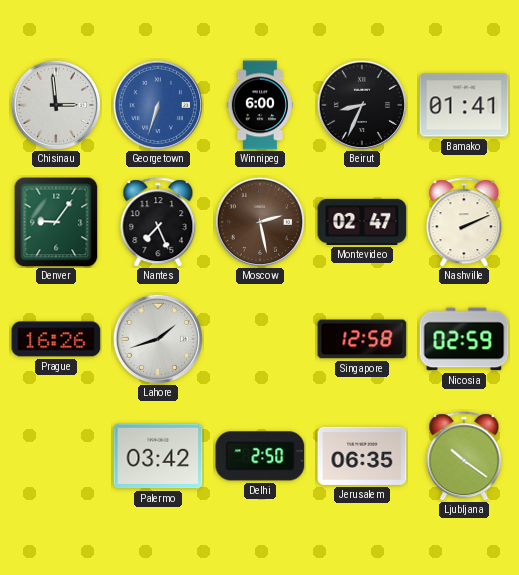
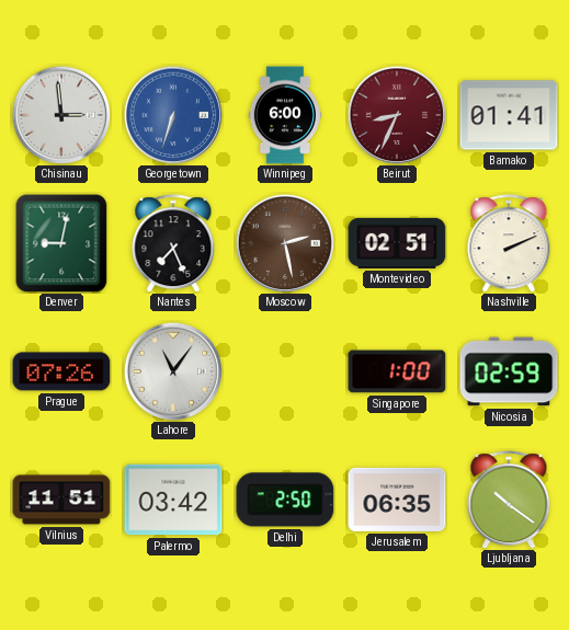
Beirut dial: black -> burgundy (396, 114)
Denver: 9:06 -> 9:02 (61, 243)
Montevideo: 02:47 -> 02:51 (397, 243)
Prague: 16:26 -> 07:26 (61, 371)
Lahore: 1:42 -> 11:06 (172, 370)
Singapore: 12:58 -> 1:00 (397, 371)
Vilnius: none -> 11:51 (61, 500)
